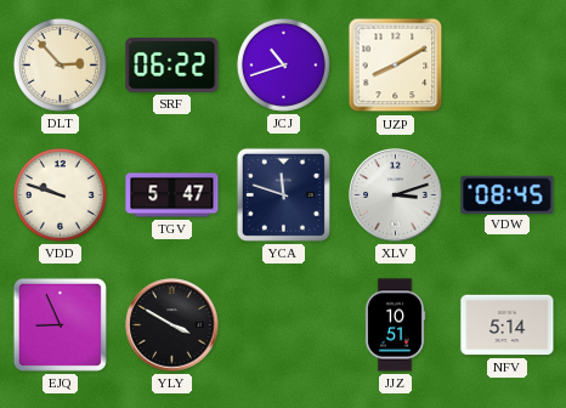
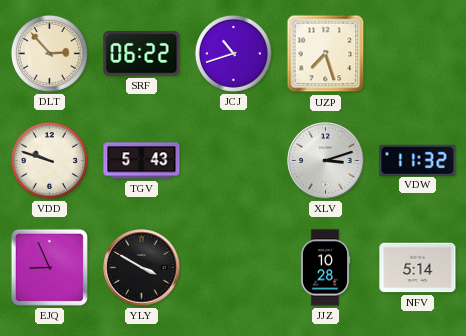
UZP: 8:10 -> 7:27 (326, 54)
TGV: 5:47 -> 5:43 (142, 161)
YCA: 11:48 -> none (283, 194)
VDW: 08:45 -> 11:32 (418, 160)
JJZ: 10:51 -> 10:28 (325, 268)
